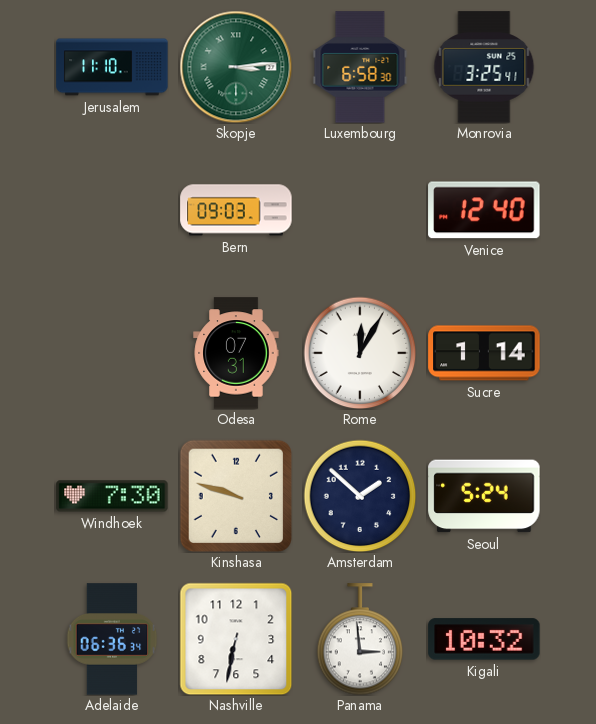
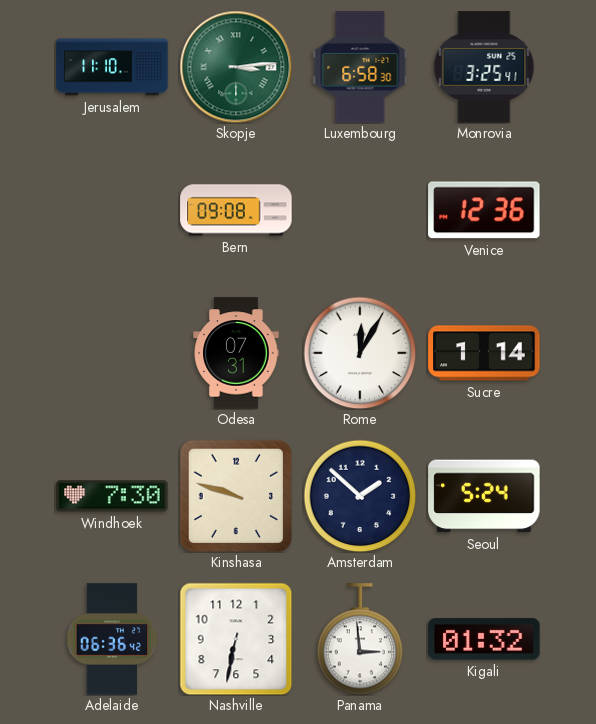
Bern: 09:03 -> 09:08 (236, 210)
Venice: 12:40 -> 12:36 (484, 210)
Adelaide: 06:36:34 -> 06:36:42 (112, 639)
Kigali: 10:32 -> 01:32 (484, 639)
